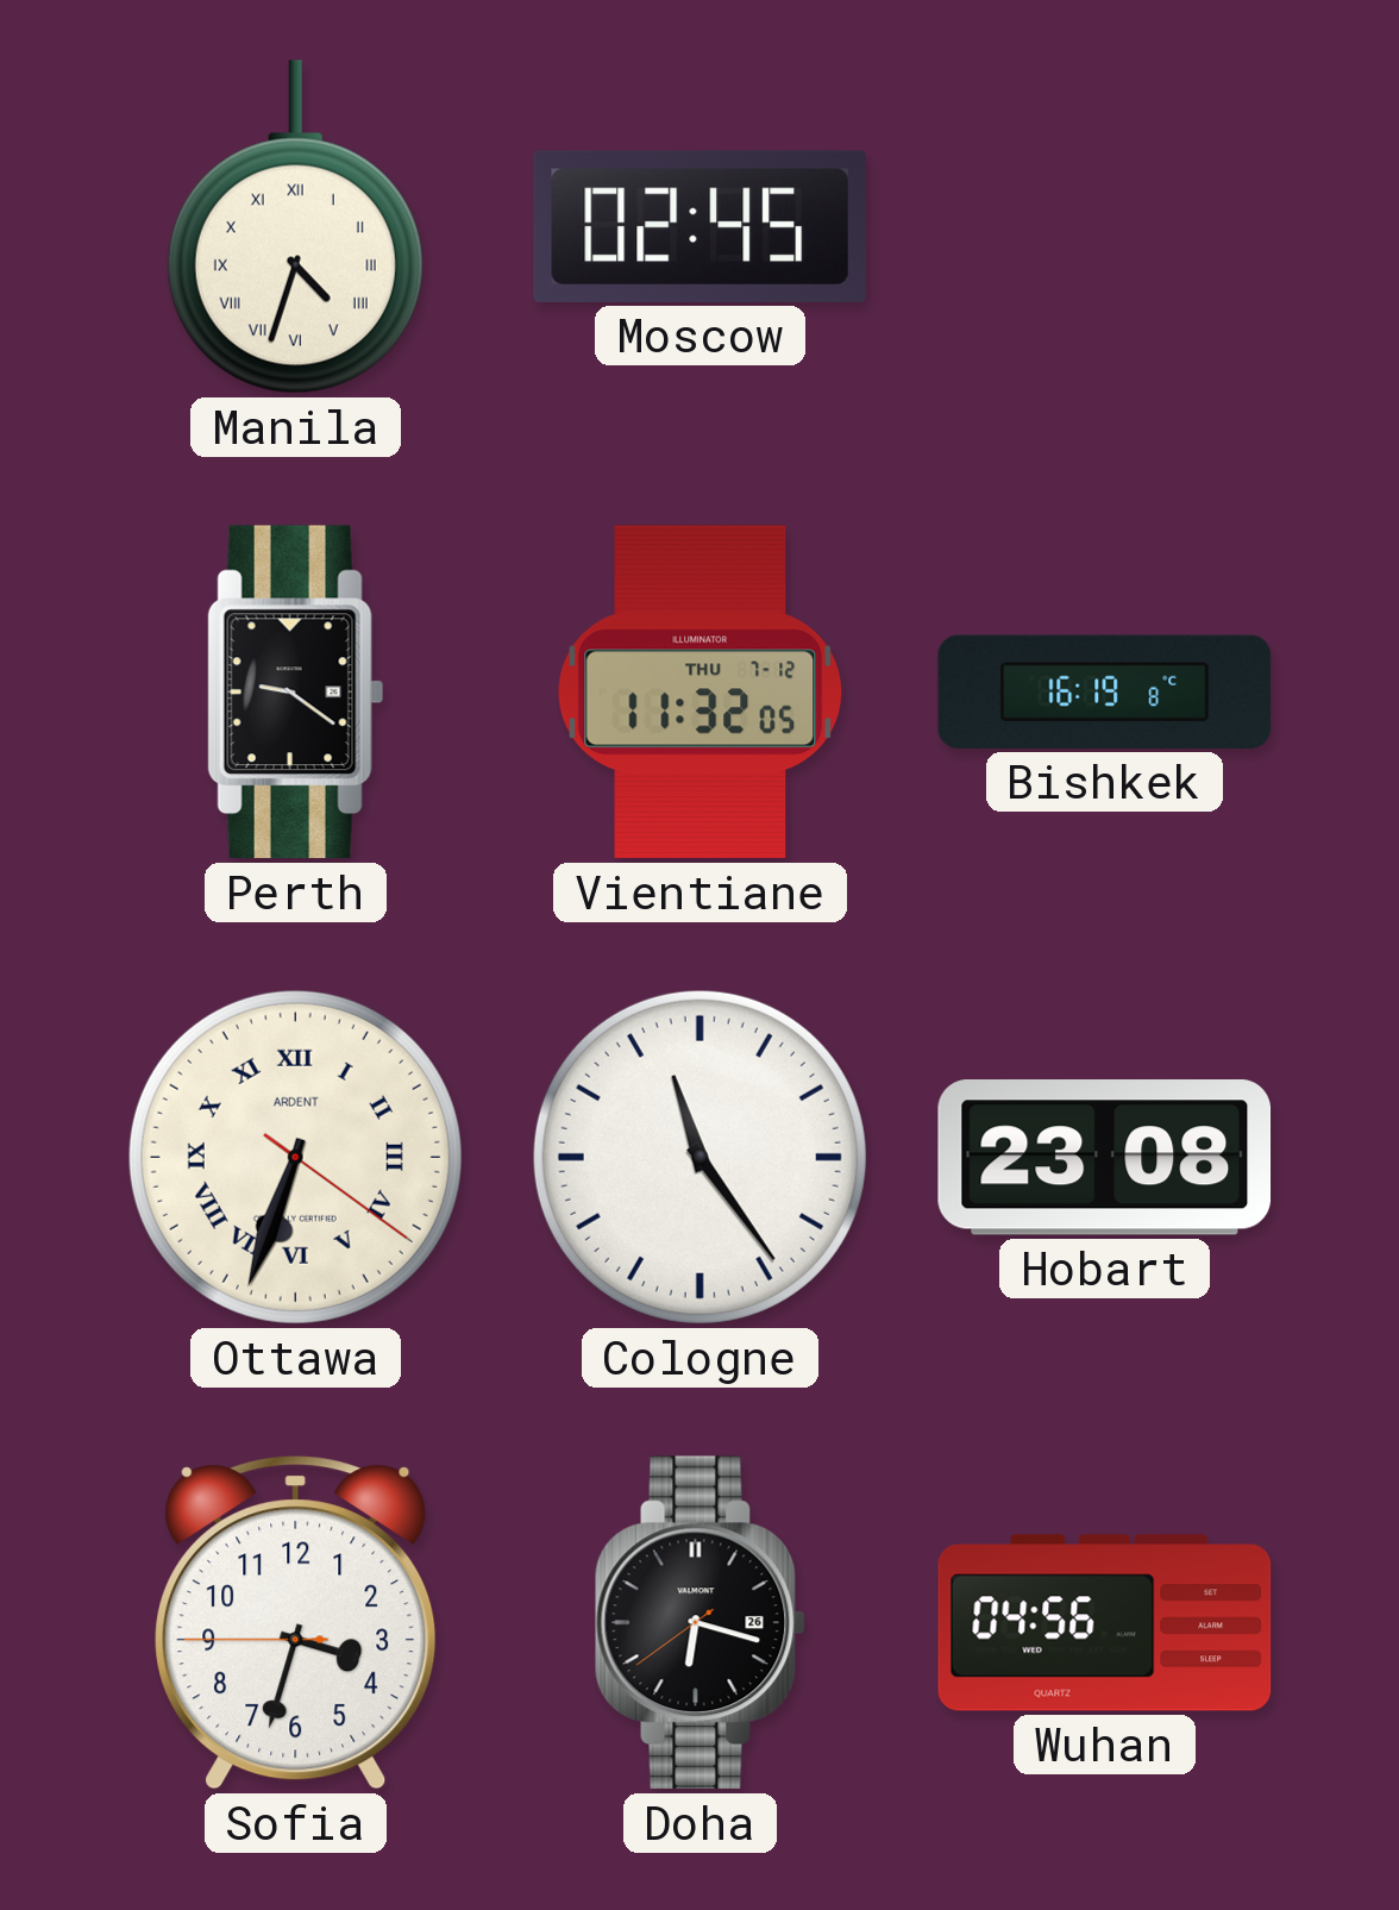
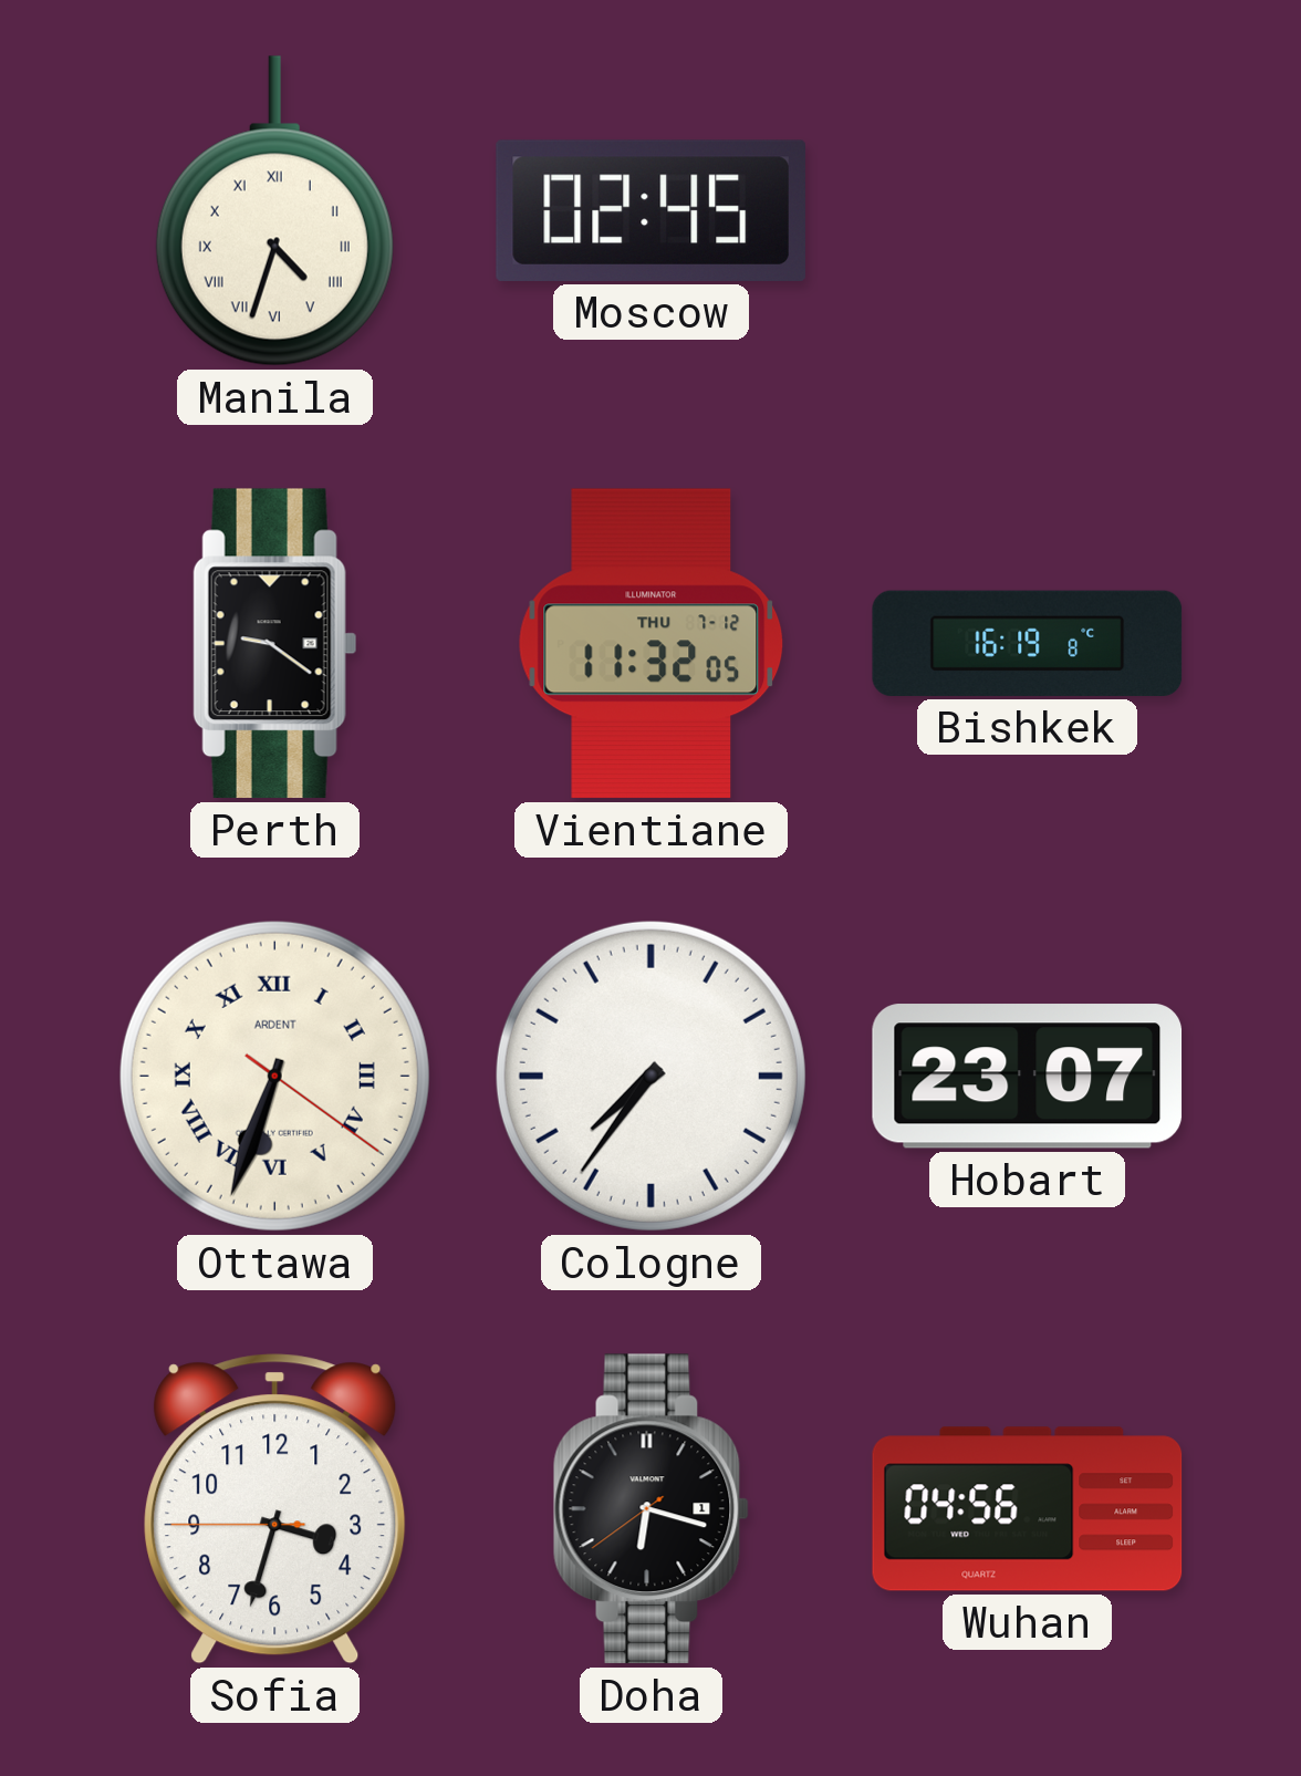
Cologne: 11:24 -> 7:36 (650, 1076)
Hobart: 23:08 -> 23:07 (1028, 1077)
Doha date: 26 -> 1 (650, 1509)
